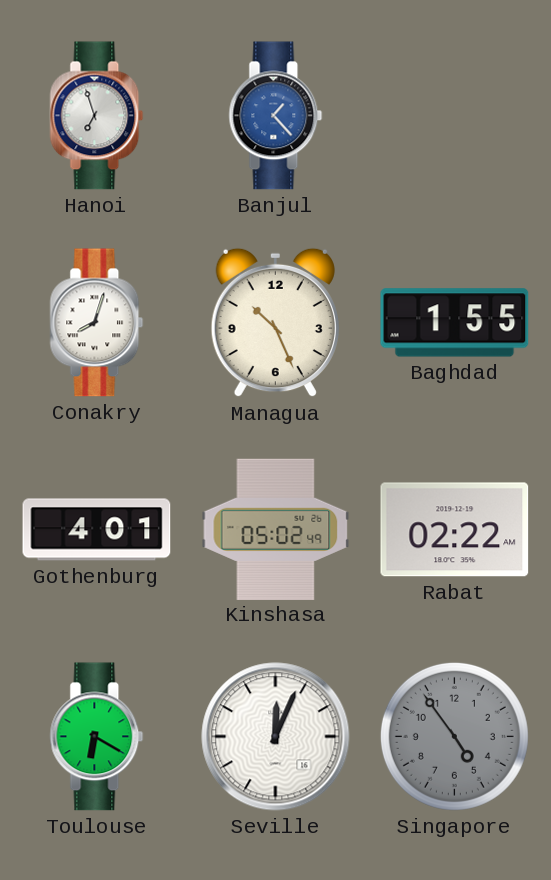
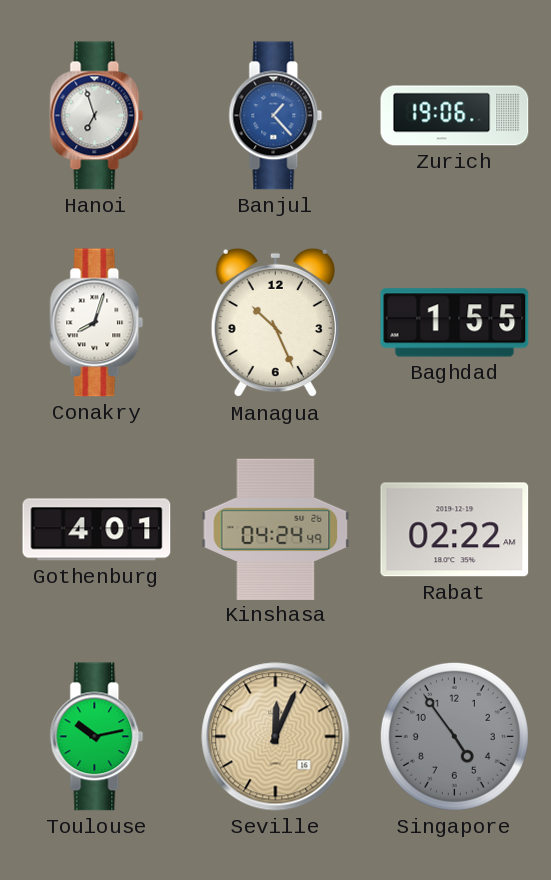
Zurich: none -> 19:06 (455, 116)
Kinshasa: 05:02 -> 04:24 (276, 529)
Toulouse: 6:20 -> 10:13 (97, 737)
Seville dial: white -> champagne (276, 737)
